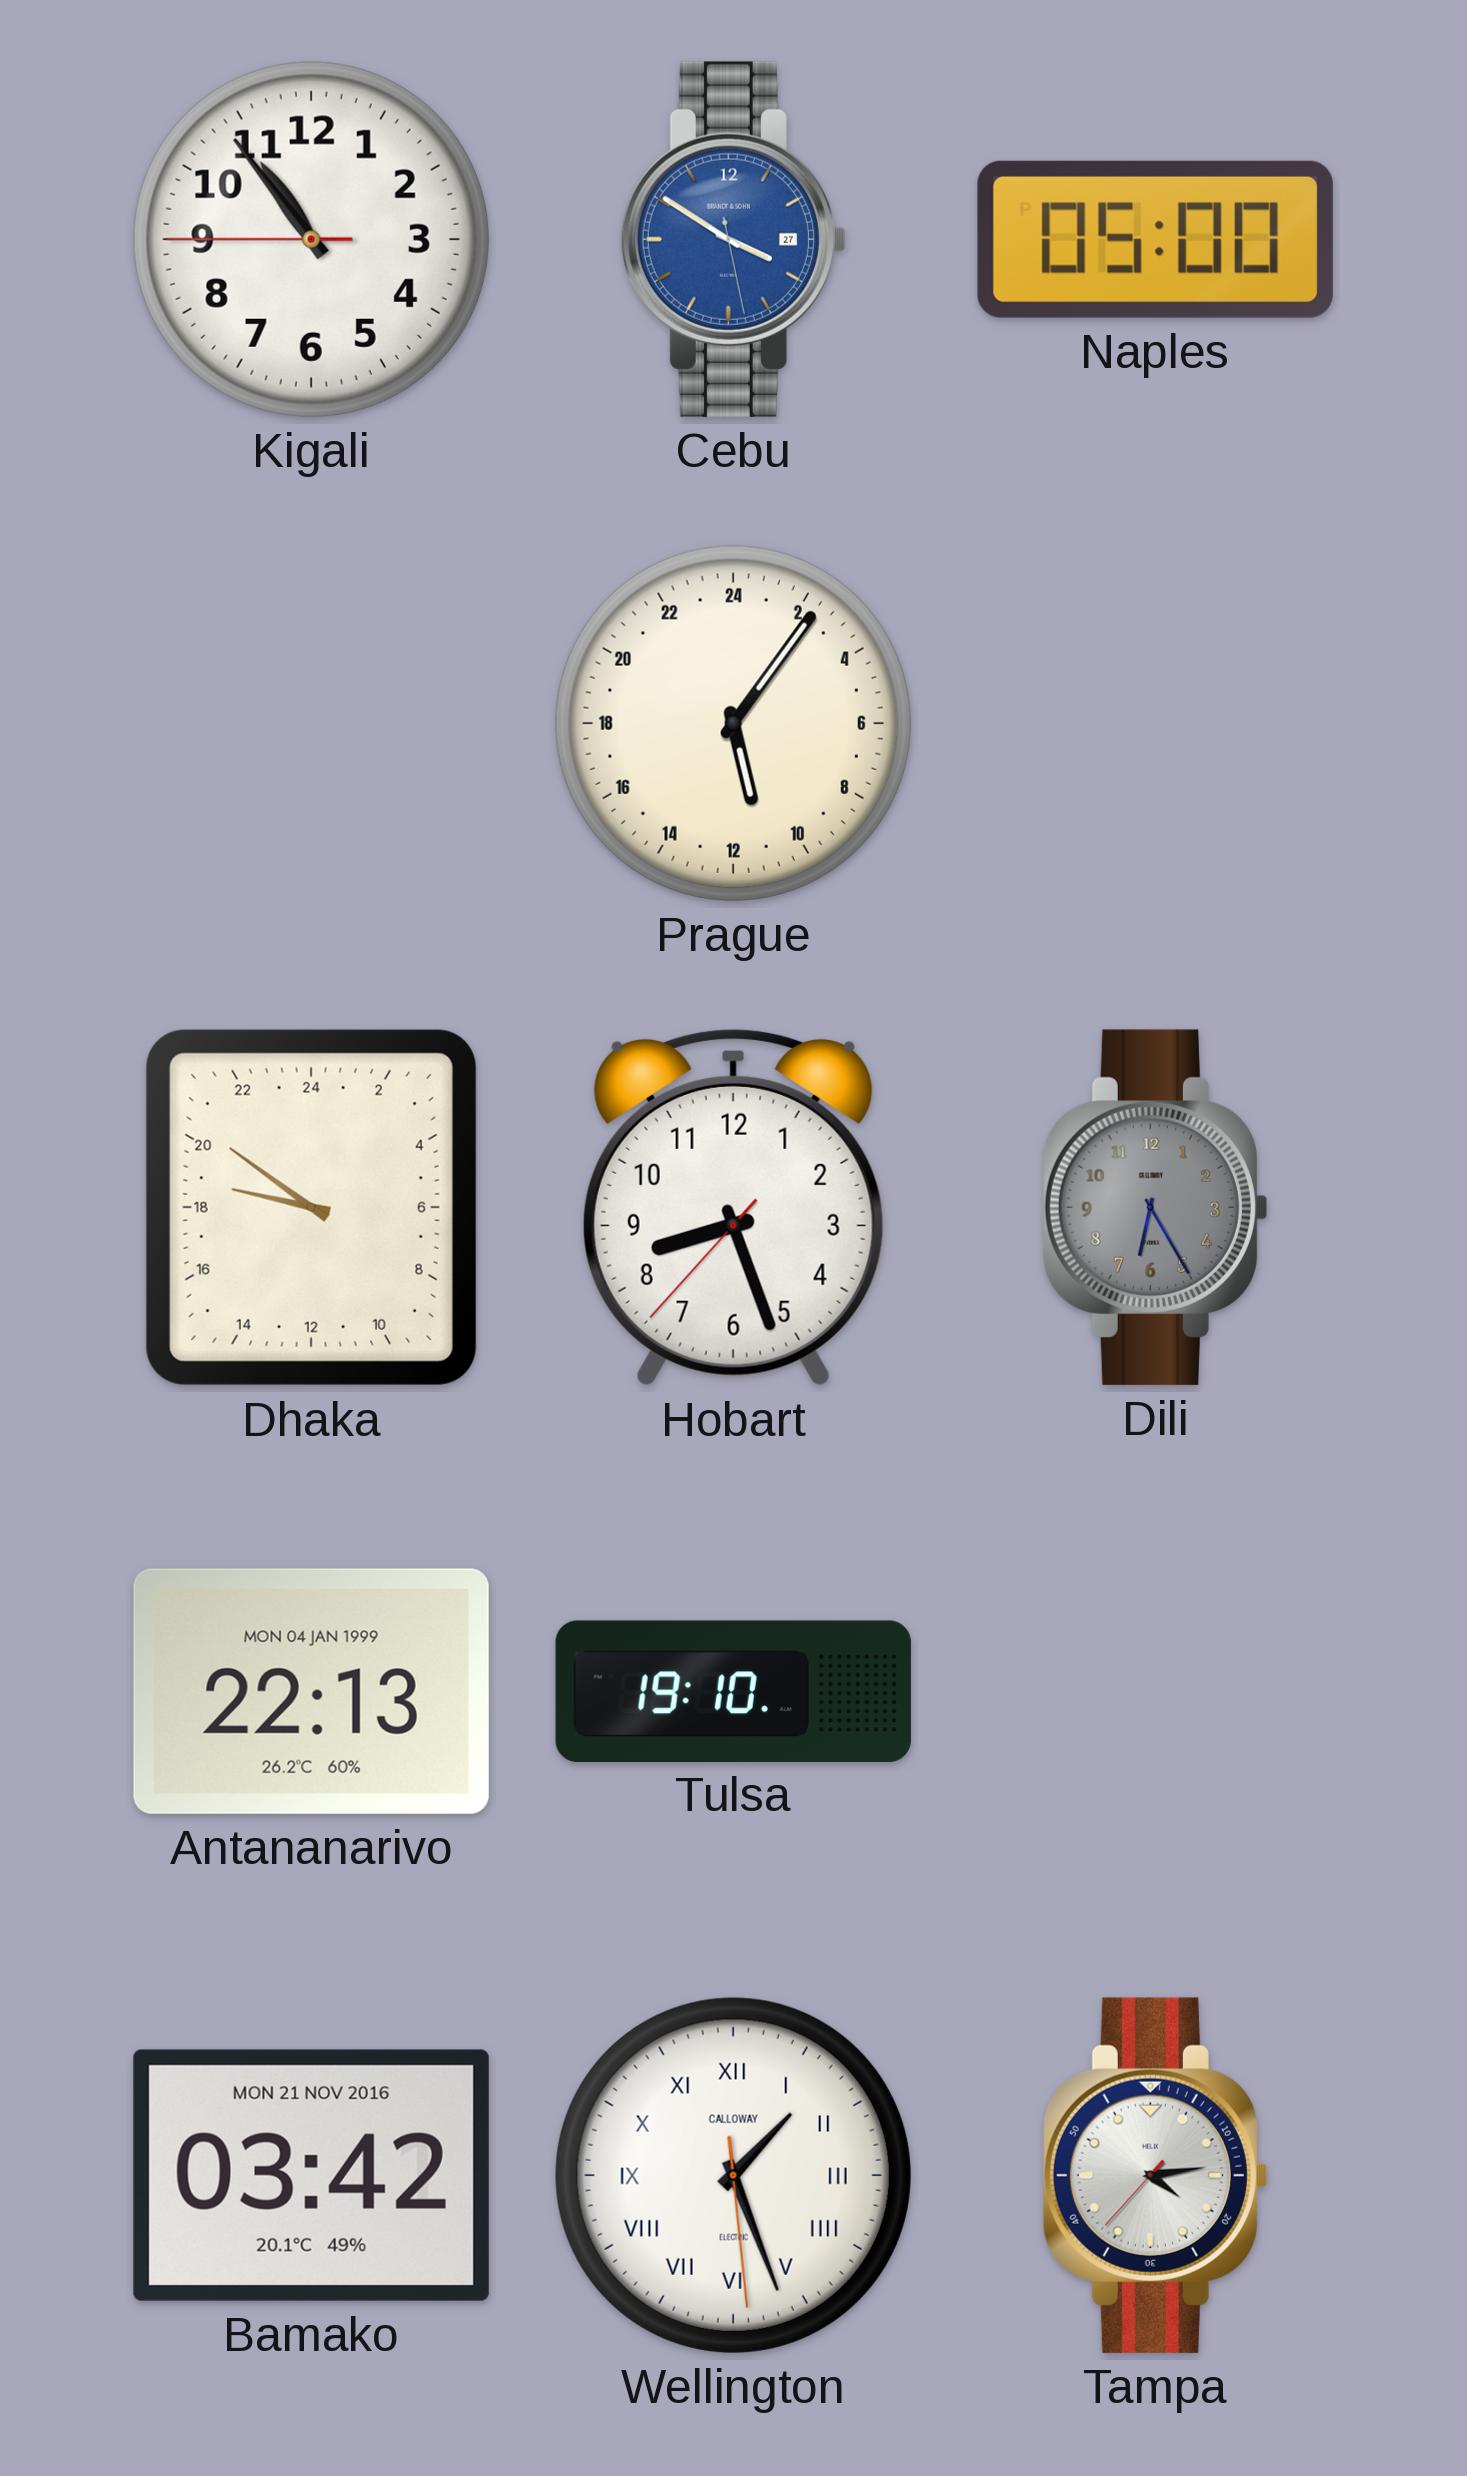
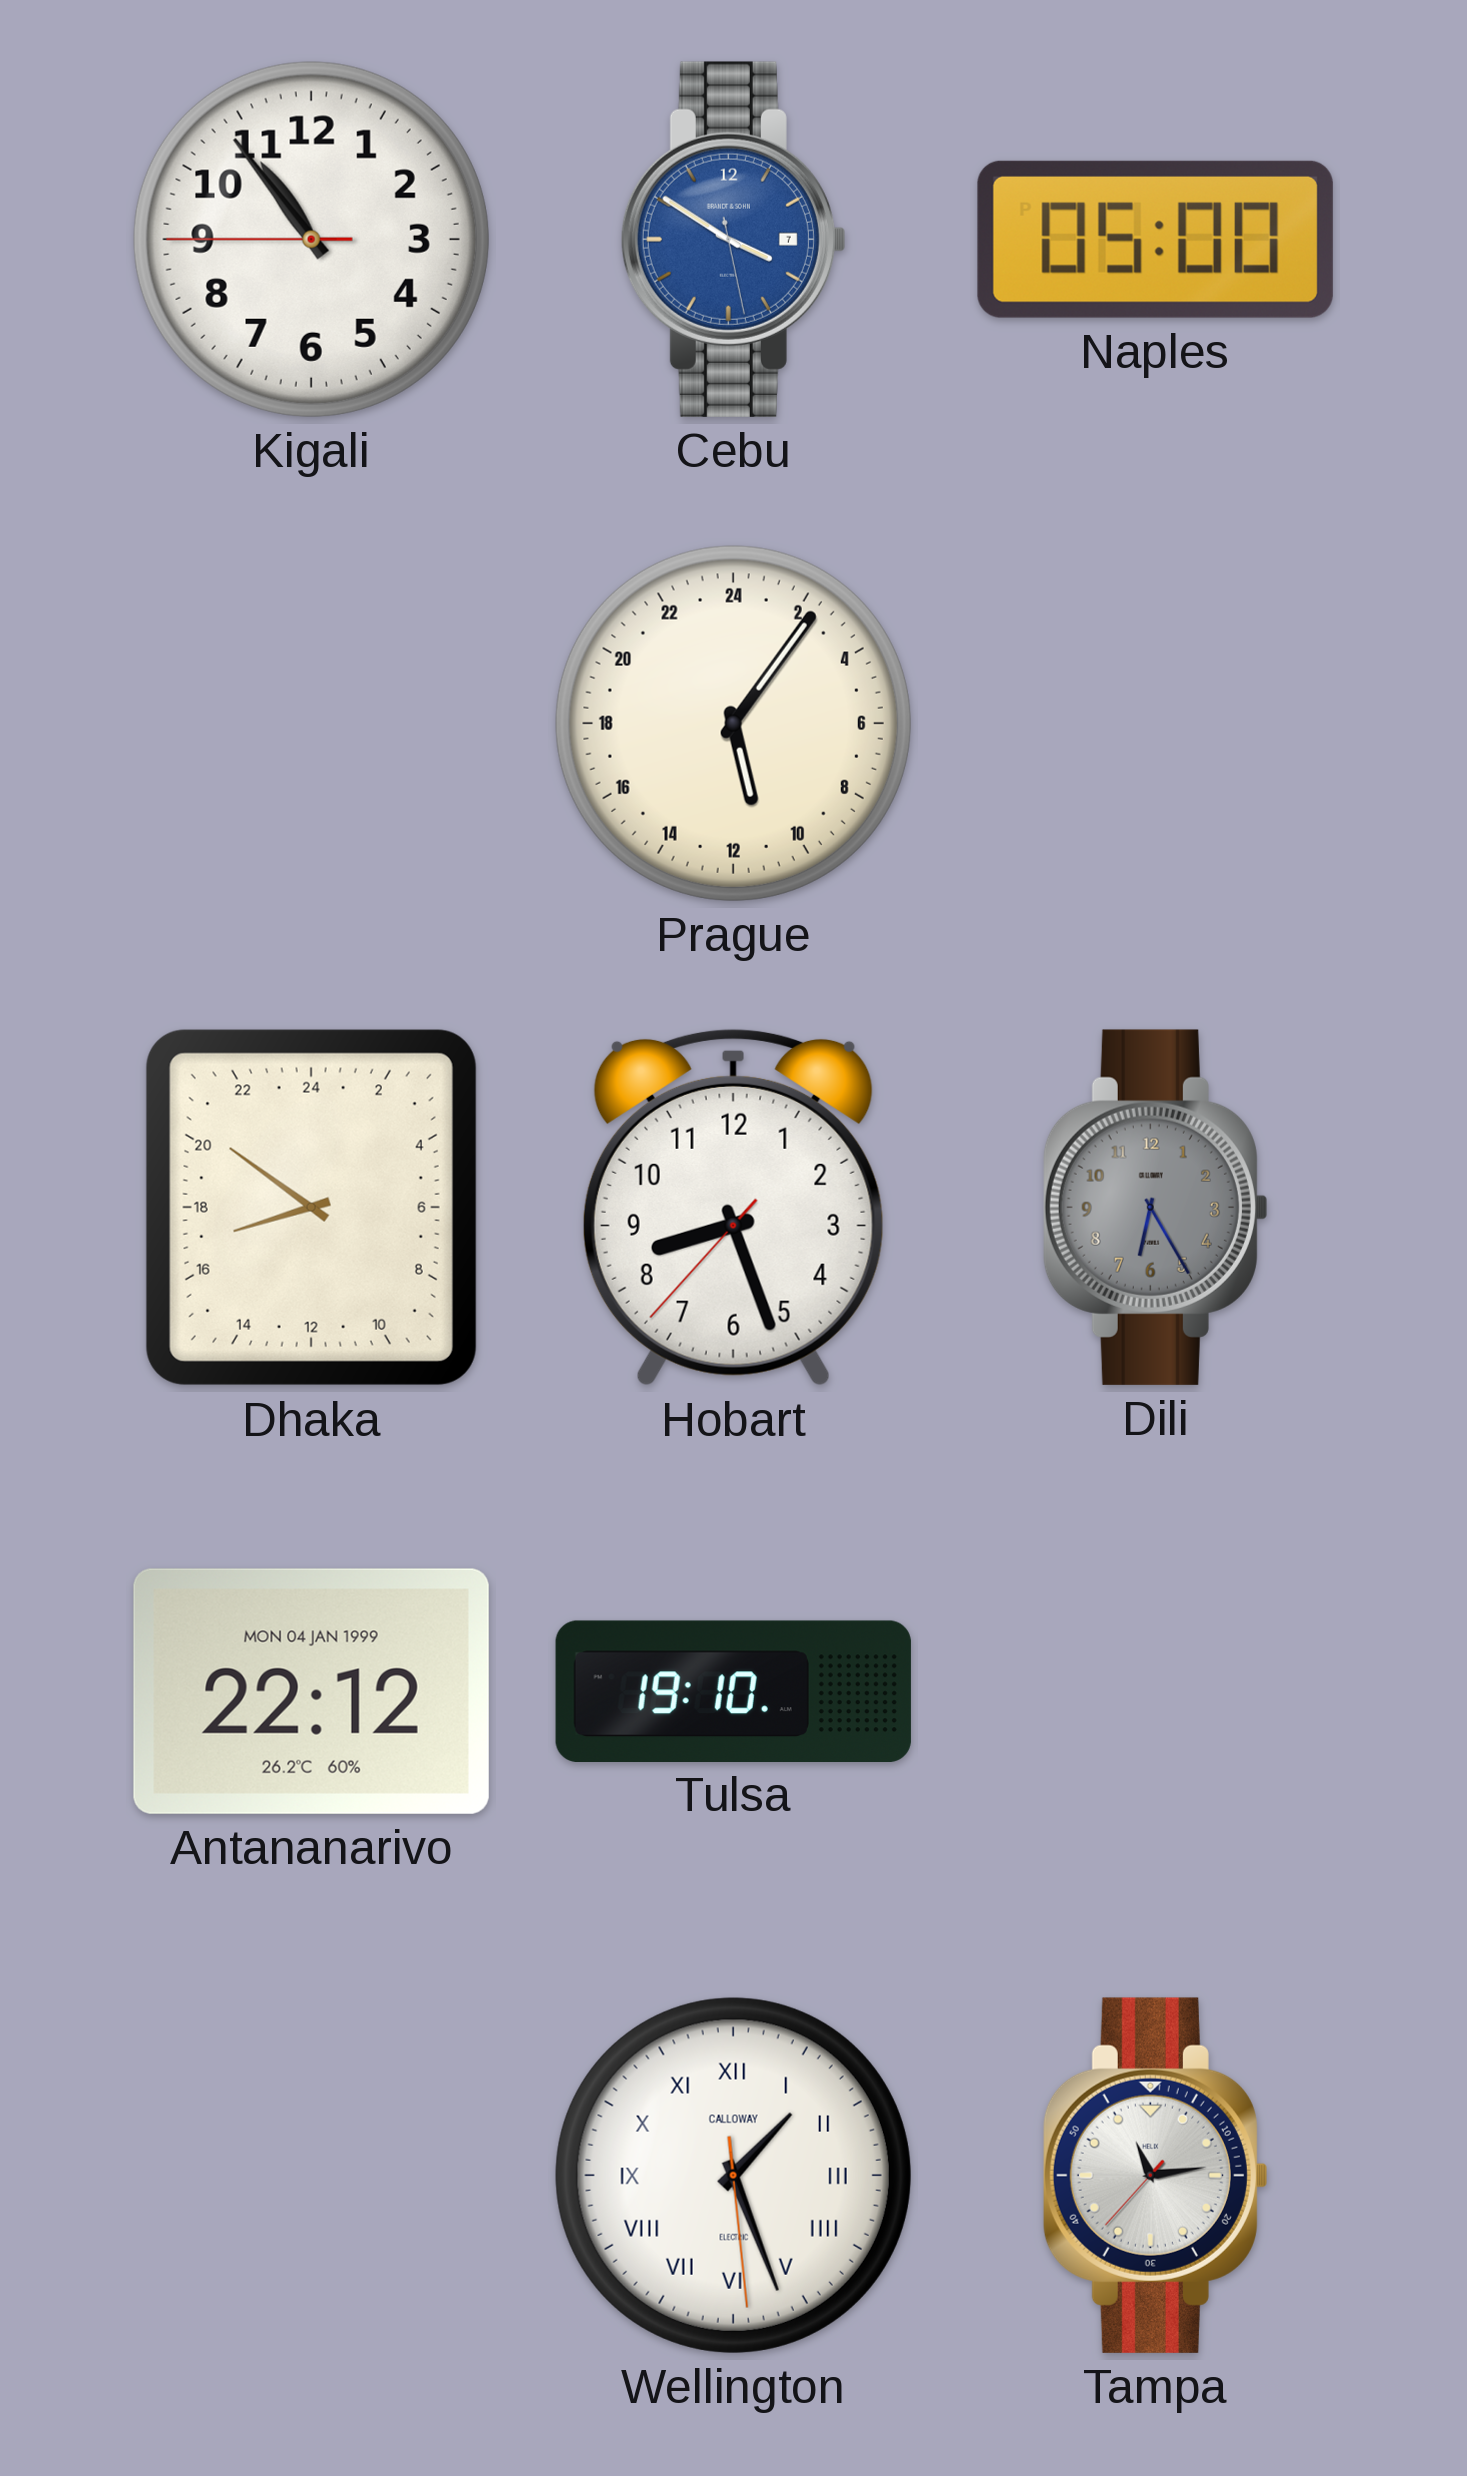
Cebu date: 27 -> 7 (733, 239)
Dhaka: 18:51 -> 16:51 (311, 1207)
Antananarivo: 22:13 -> 22:12 (311, 1691)
Bamako: 03:42 -> none (311, 2175)
Tampa: 4:13 -> 11:13 (1155, 2175)
